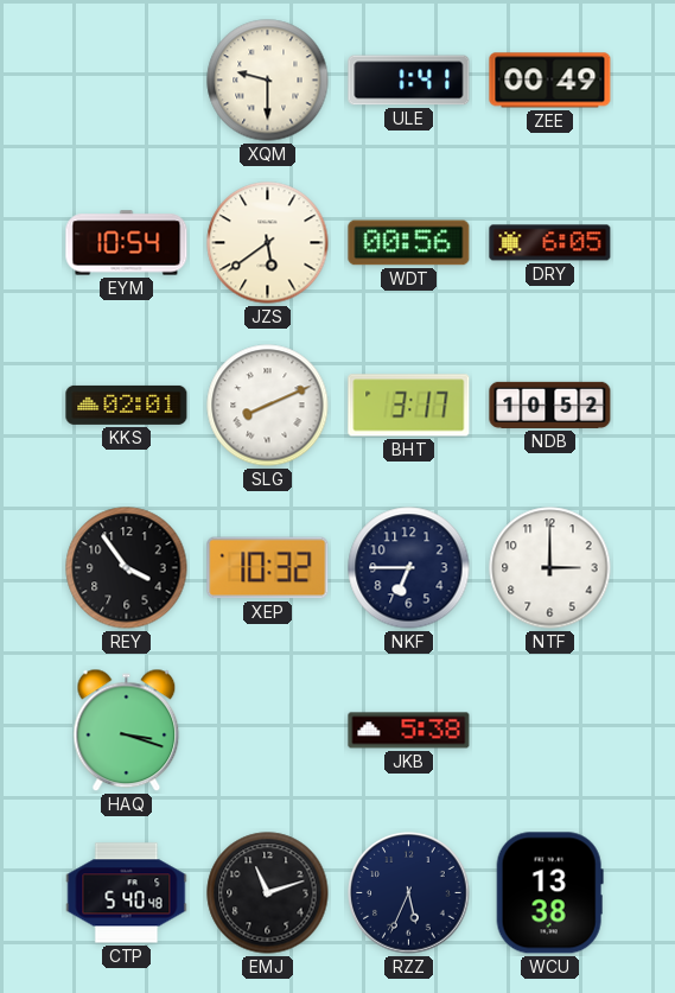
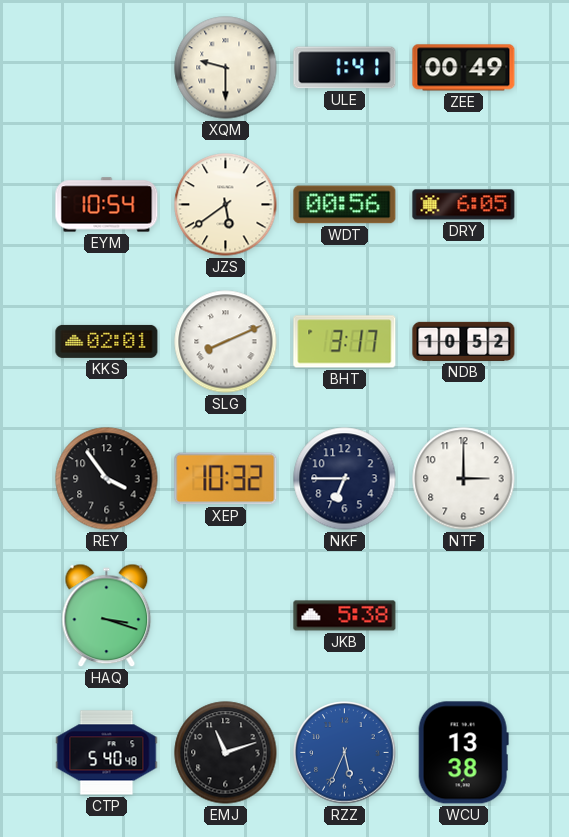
RZZ dial: navy -> blue (345, 753)
